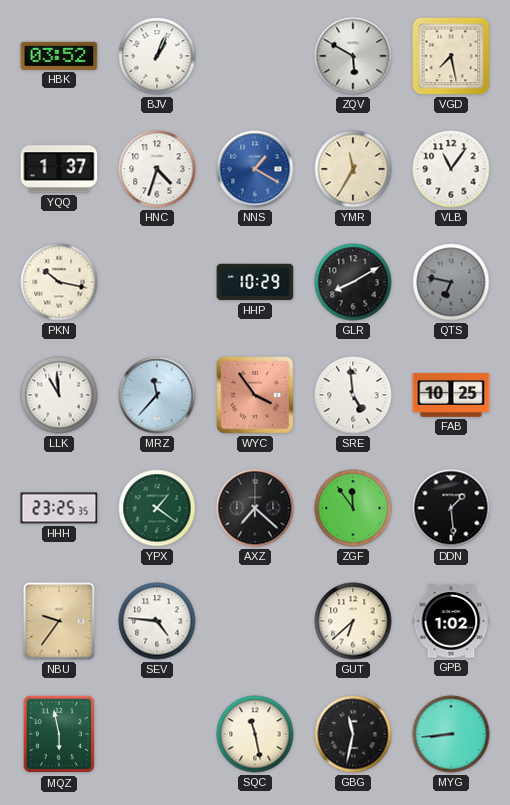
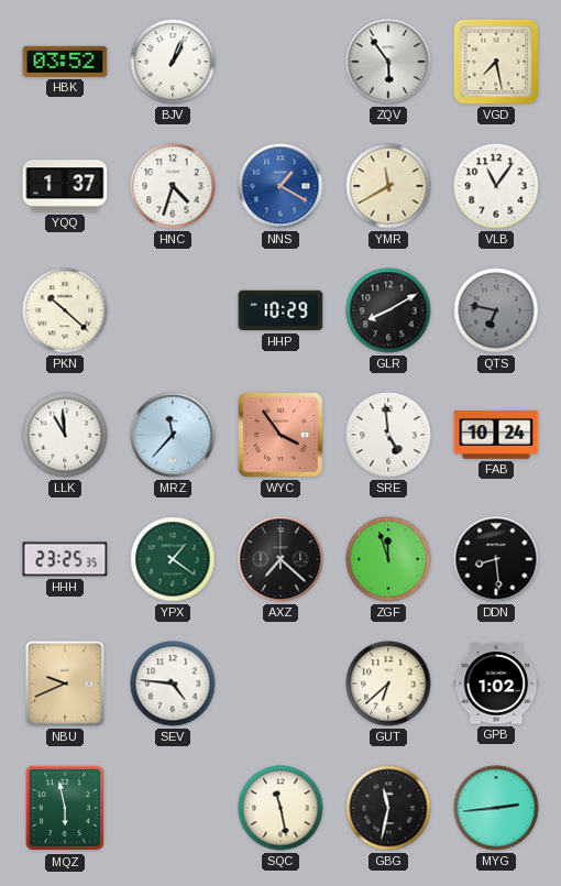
ZQV: 5:50 -> 5:54 (388, 62)
YMR: 11:35 -> 11:40 (388, 186)
PKN: 10:17 -> 10:22 (65, 310)
FAB: 10:25 -> 10:24 (496, 435)
ZGF: 11:54 -> 11:57 (388, 559)
DDN: 1:29 -> 8:29 (496, 559)
NBU: 9:36 -> 9:41 (65, 683)
MYG: 8:44 -> 2:44 (496, 808)
